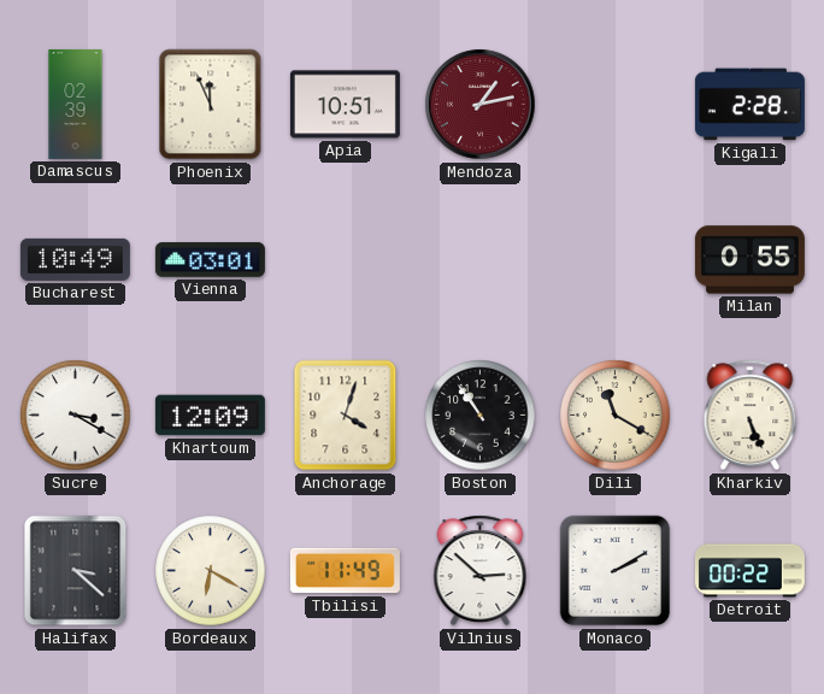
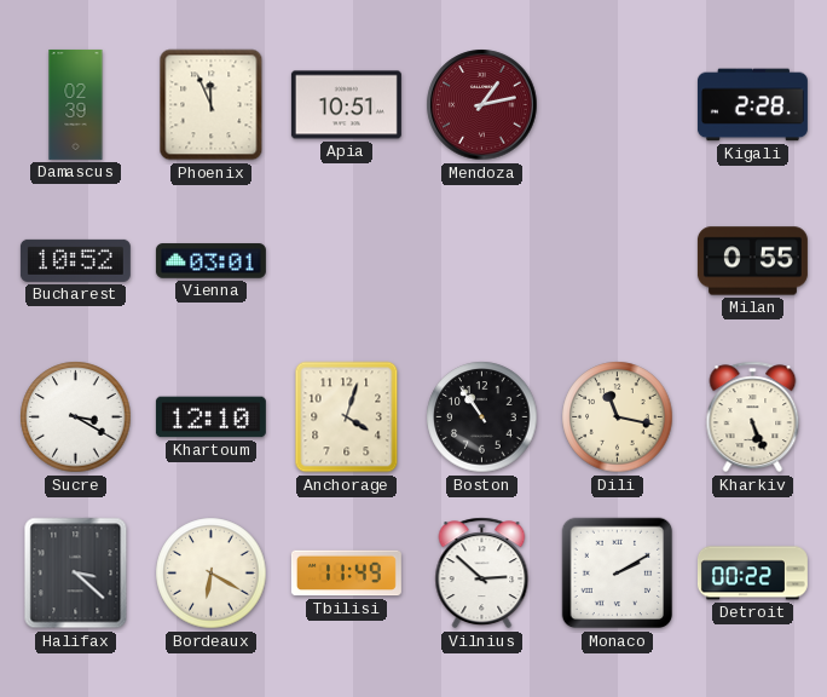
Bucharest: 10:49 -> 10:52 (75, 260)
Khartoum: 12:09 -> 12:10 (210, 417)
Dili: 11:20 -> 11:17 (618, 417)
